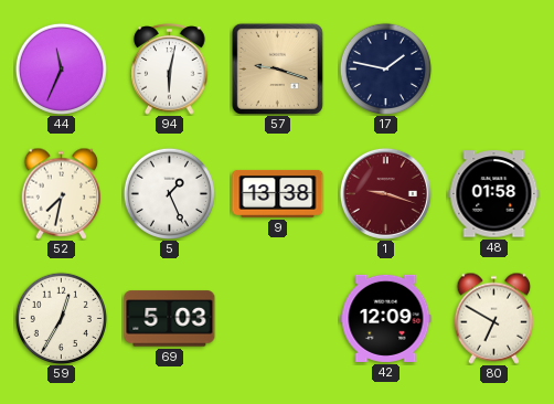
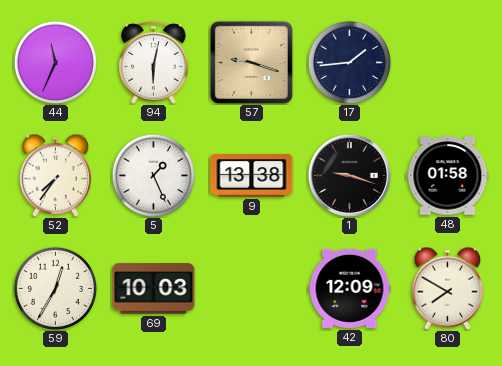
17: 1:47 -> 1:44 (349, 62)
52: 7:32 -> 7:36 (56, 175)
1 dial: burgundy -> black (349, 175)
69: 5:03 -> 10:03 (154, 289)
80: 6:50 -> 7:50 (448, 288)
